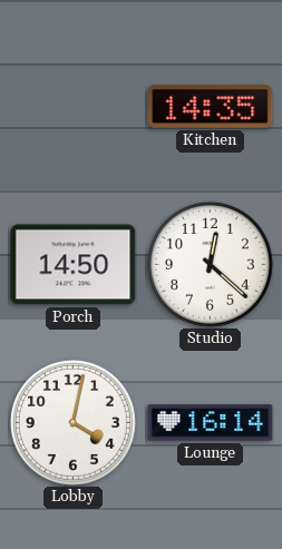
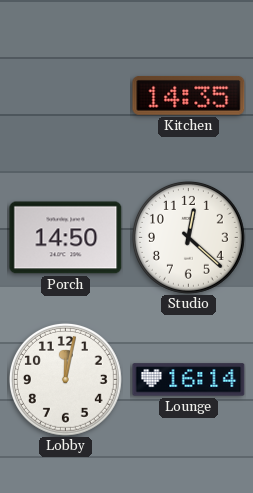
Lobby: 4:02 -> 12:02 (65, 379)
